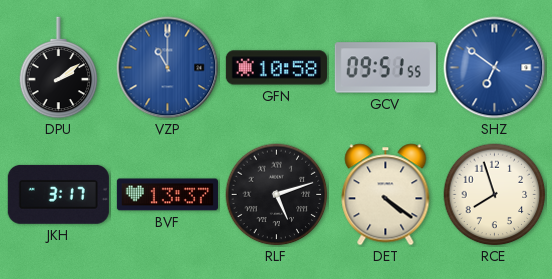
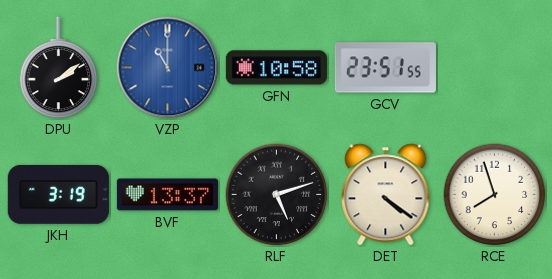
GCV: 09:51 -> 23:51 (385, 68)
SHZ: 6:51 -> none (495, 68)
JKH: 3:17 -> 3:19 (58, 194)
